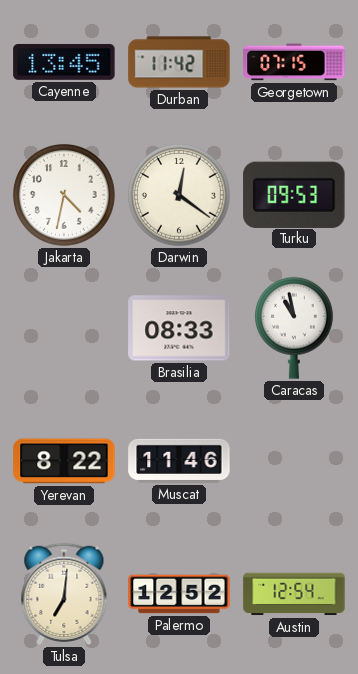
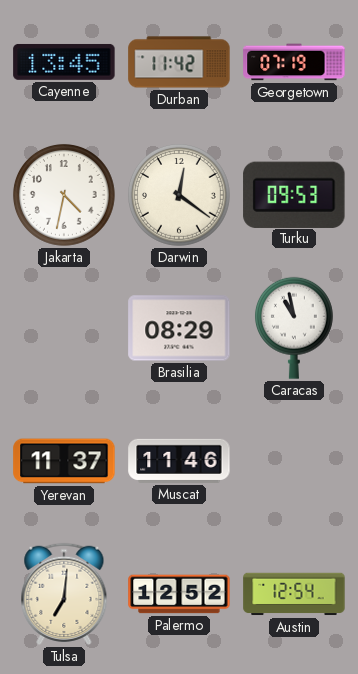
Georgetown: 07:15 -> 07:19 (294, 62)
Brasilia: 08:33 -> 08:29 (179, 328)
Yerevan: 8:22 -> 11:37 (64, 461)
